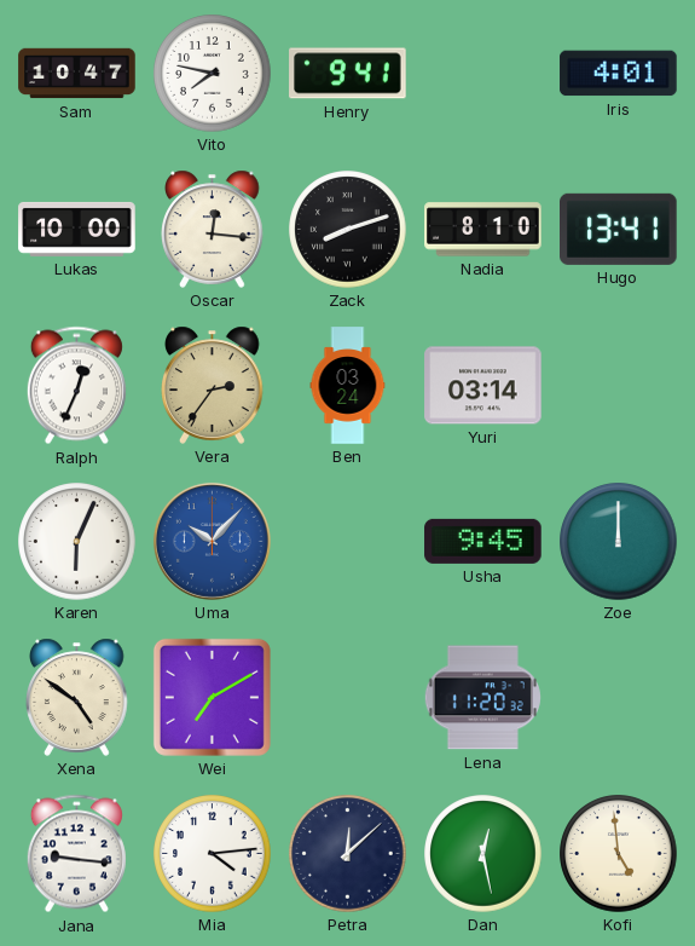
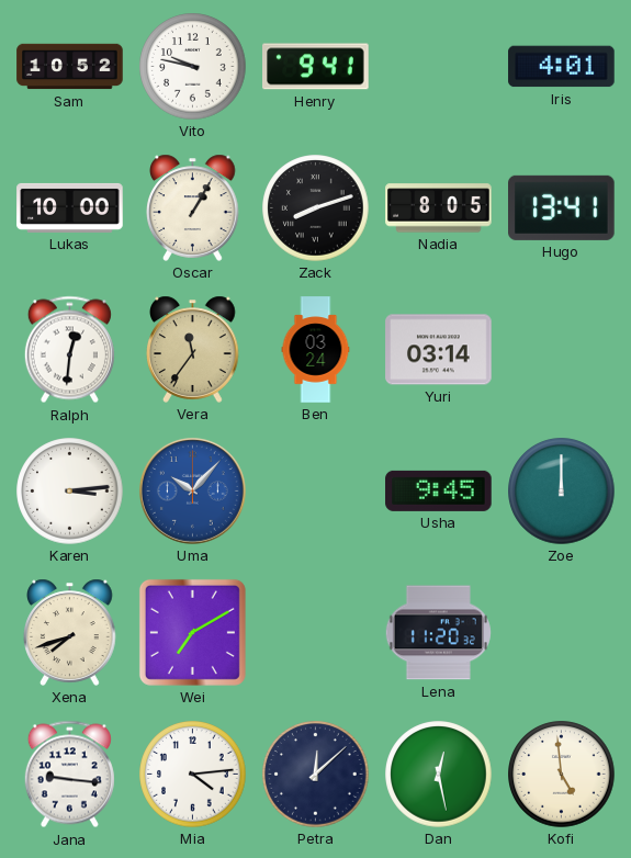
Sam: 10:47 -> 10:52 (70, 67)
Vito: 7:47 -> 9:47 (193, 67)
Oscar: 12:16 -> 1:05 (193, 207)
Nadia: 8:10 -> 8:05 (439, 208)
Ralph: 12:34 -> 12:31 (69, 350)
Vera: 2:36 -> 11:36 (193, 349)
Karen: 6:04 -> 3:14 (70, 492)
Xena: 4:51 -> 7:42 (70, 632)
